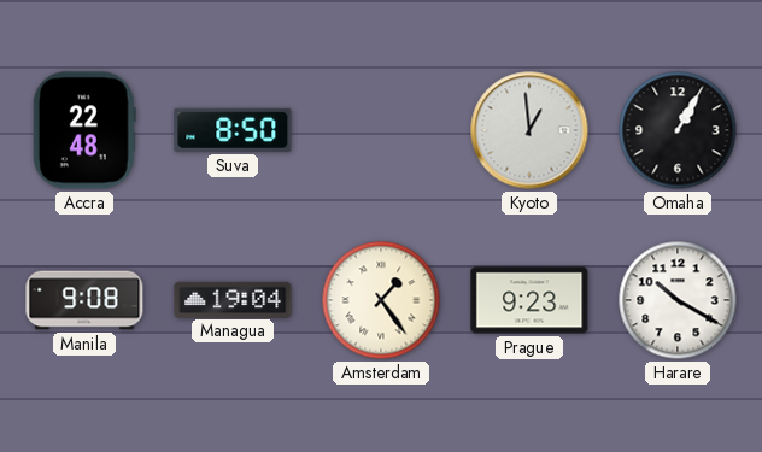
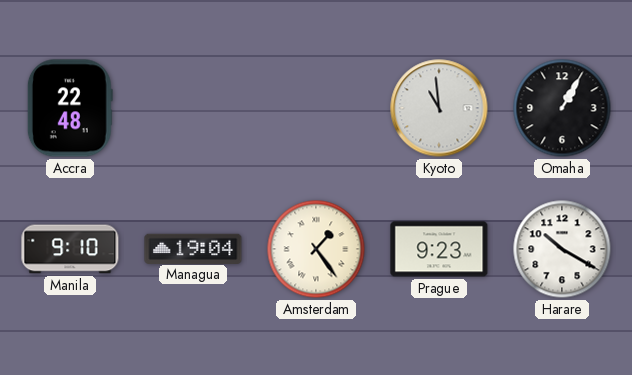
Suva: 8:50 -> none (233, 130)
Kyoto: 12:59 -> 10:59 (439, 108)
Manila: 9:08 -> 9:10 (70, 249)
